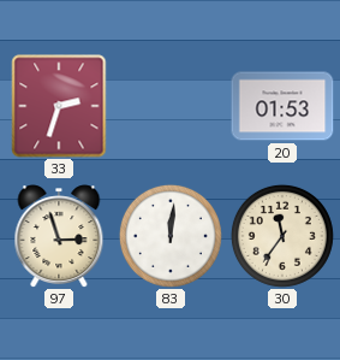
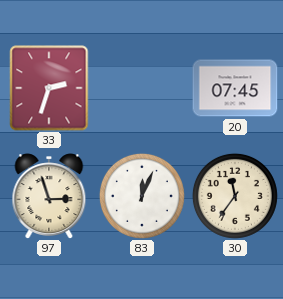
20: 01:53 -> 07:45 (235, 88)
83: 12:01 -> 12:04 (142, 196)
